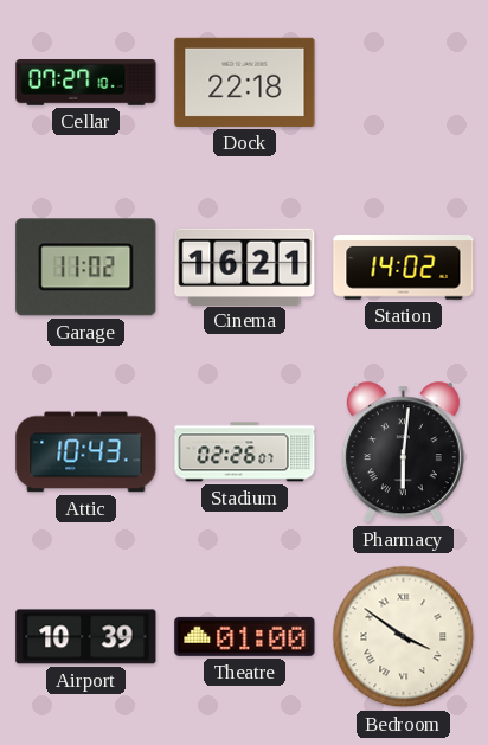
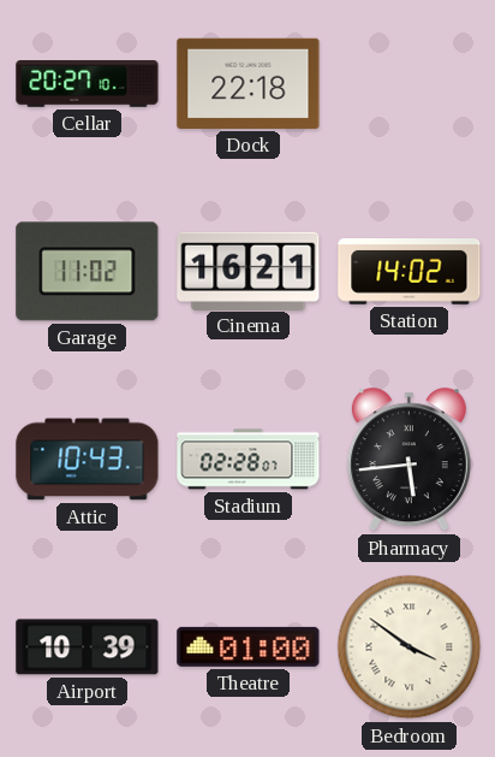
Cellar: 07:27 -> 20:27 (88, 84)
Stadium: 02:26 -> 02:28 (249, 460)
Pharmacy: 6:01 -> 5:44 (408, 460)
